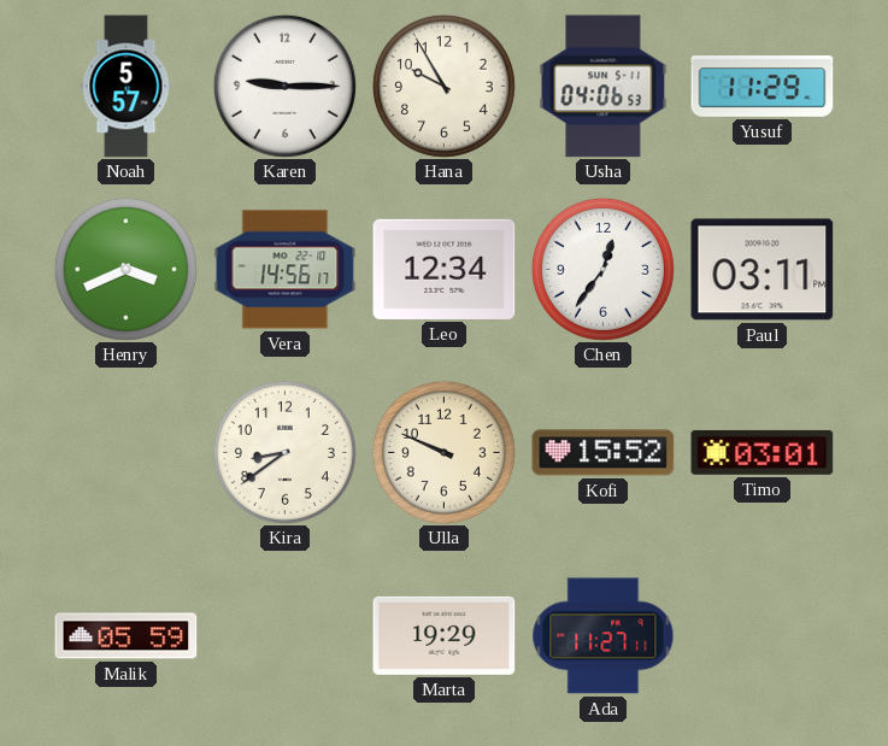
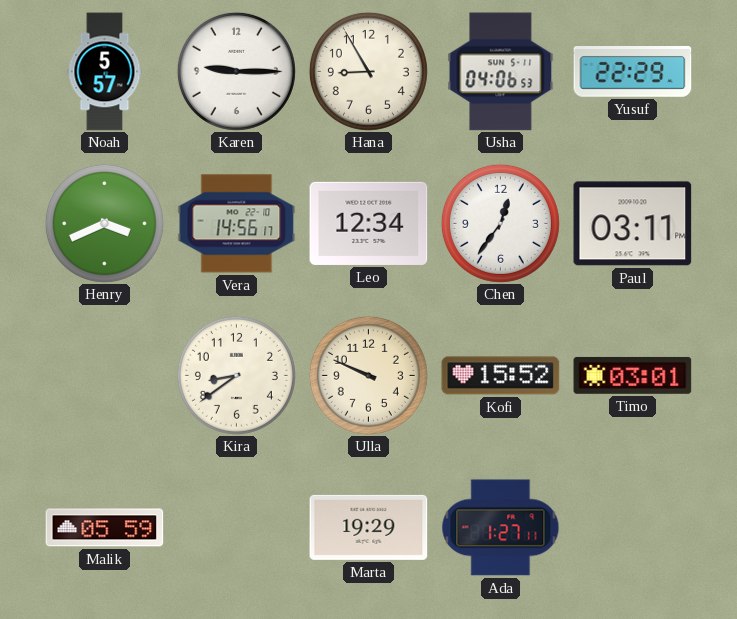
Hana: 9:55 -> 8:55 (368, 71)
Yusuf: 11:29 -> 22:29 (633, 72)
Ada: 11:27 -> 1:27 (501, 528)
